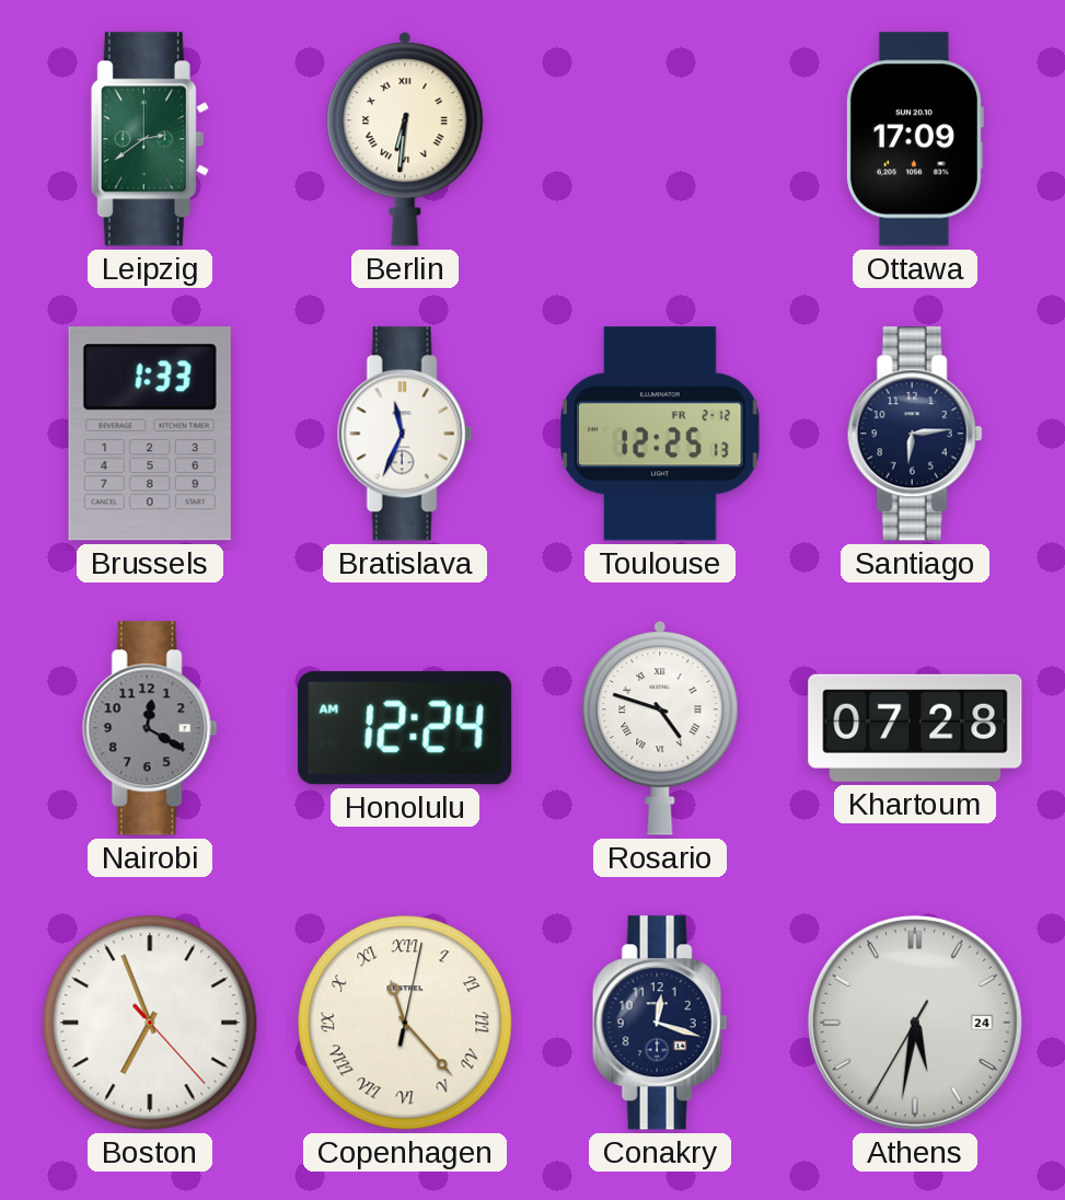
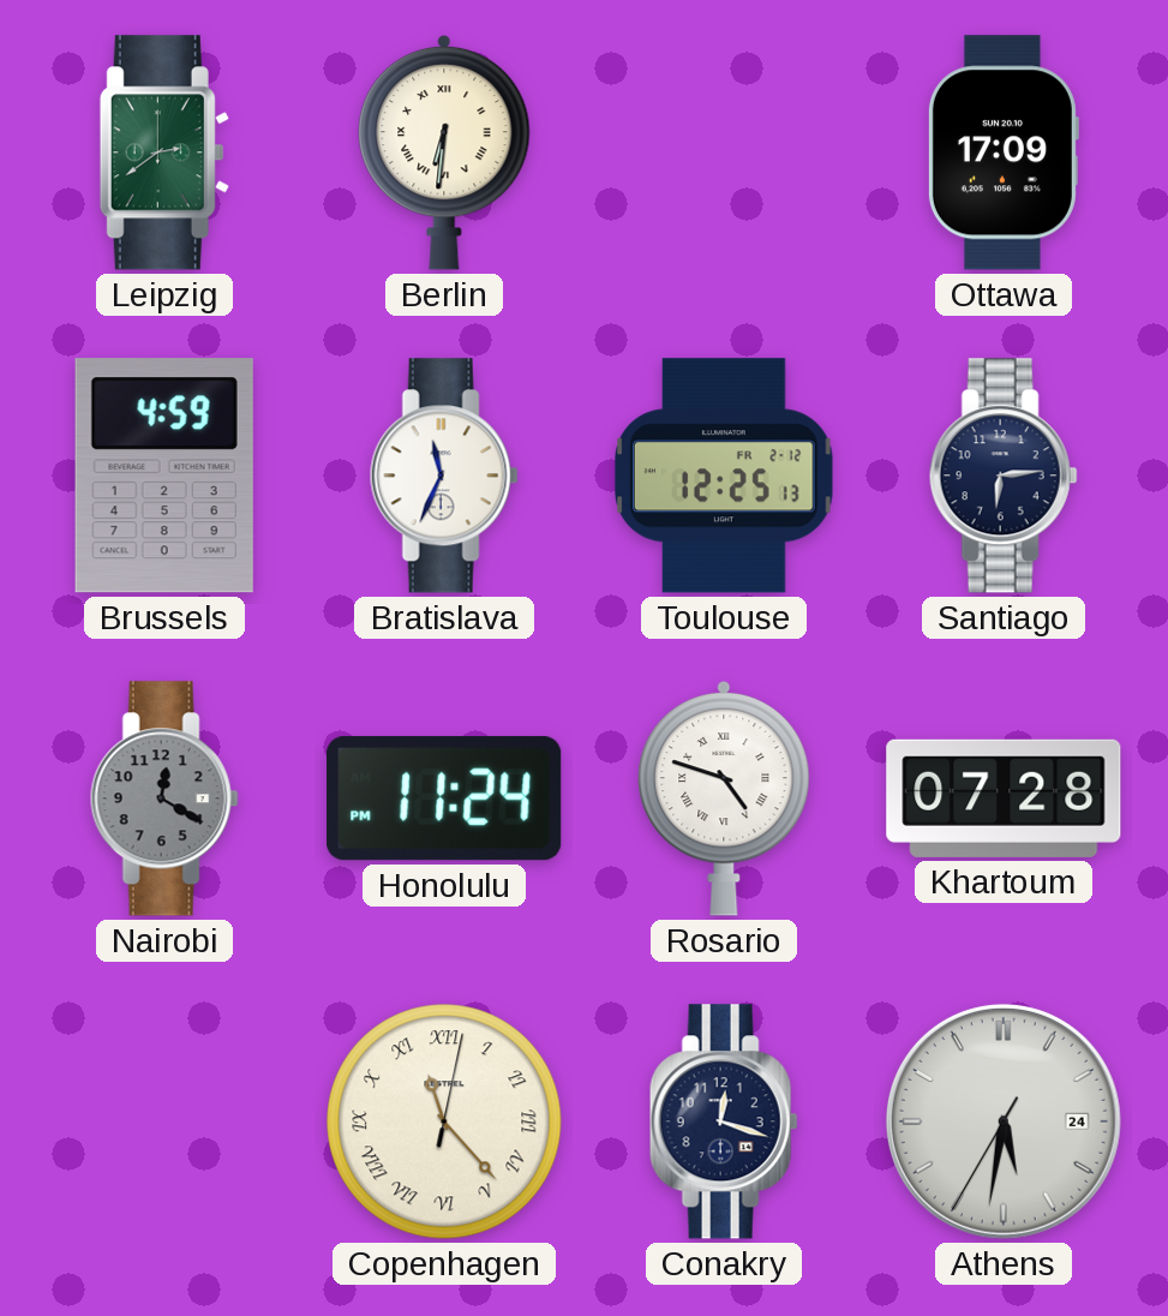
Brussels: 1:33 -> 4:59 (164, 475)
Honolulu: 12:24 -> 11:24 (444, 798)
Boston: 6:56 -> none (150, 1023)
